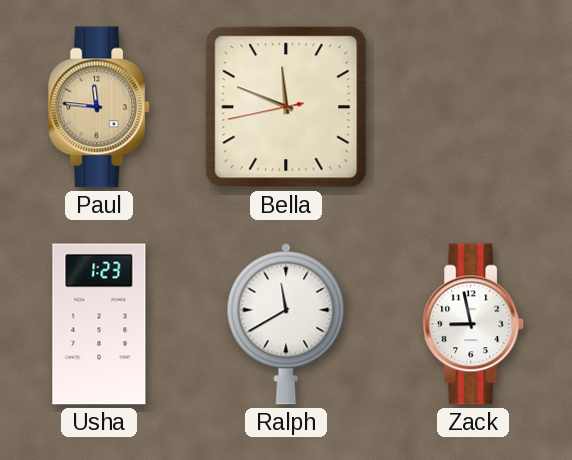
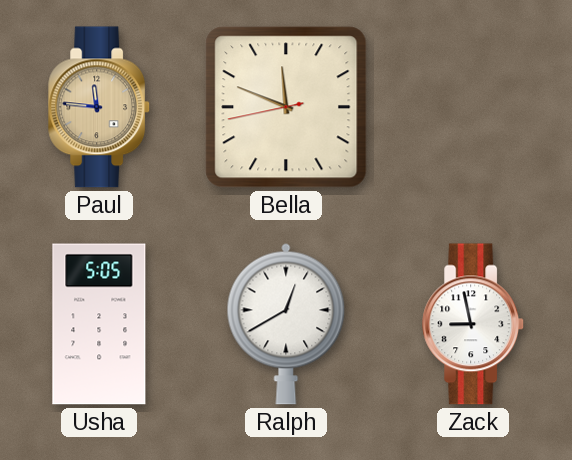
Usha: 1:23 -> 5:05 (99, 324)
Ralph: 11:40 -> 12:40 (286, 324)
